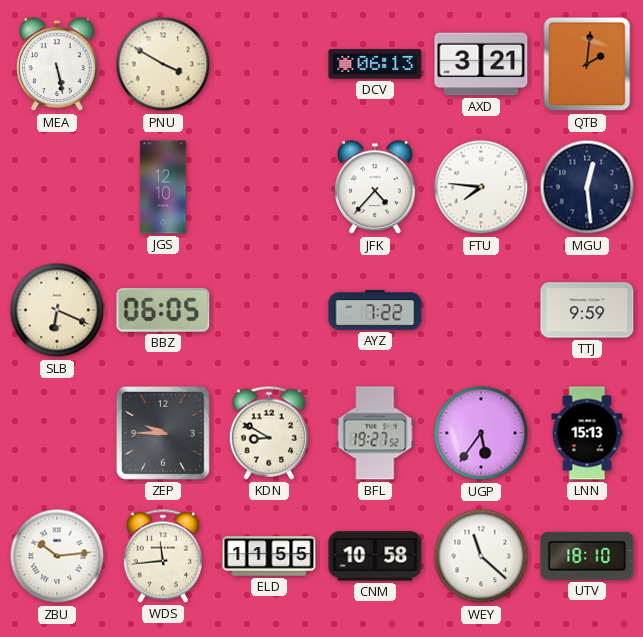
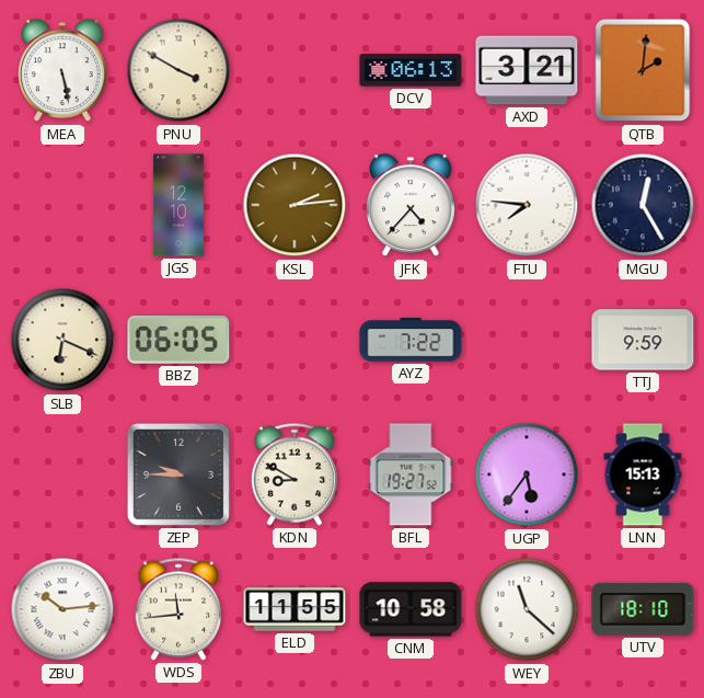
KSL: none -> 2:14 (295, 205)
MGU: 12:29 -> 12:25 (643, 205)
